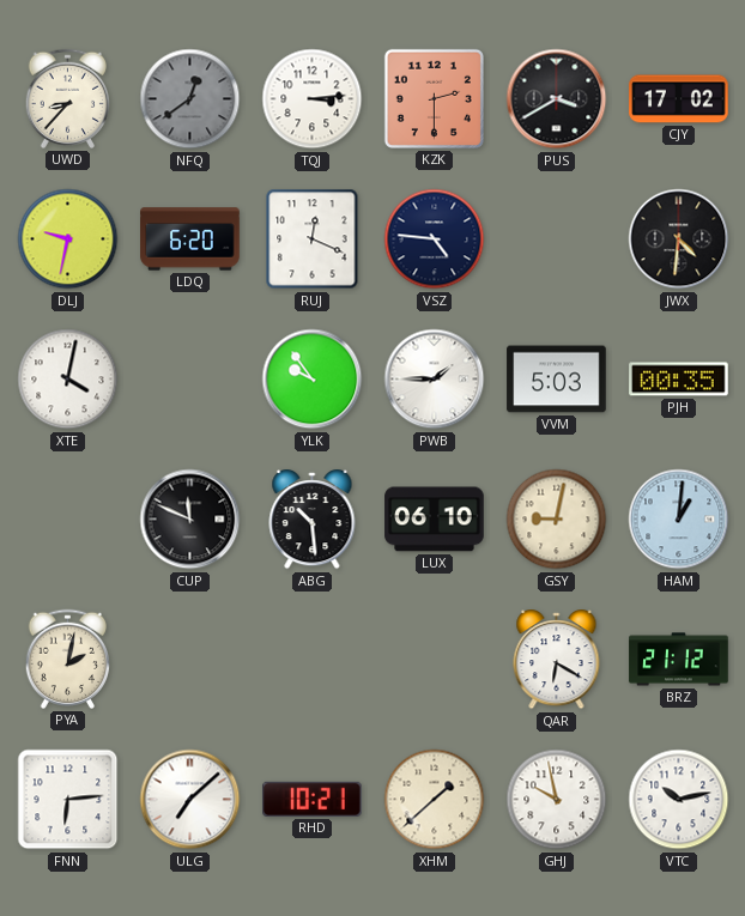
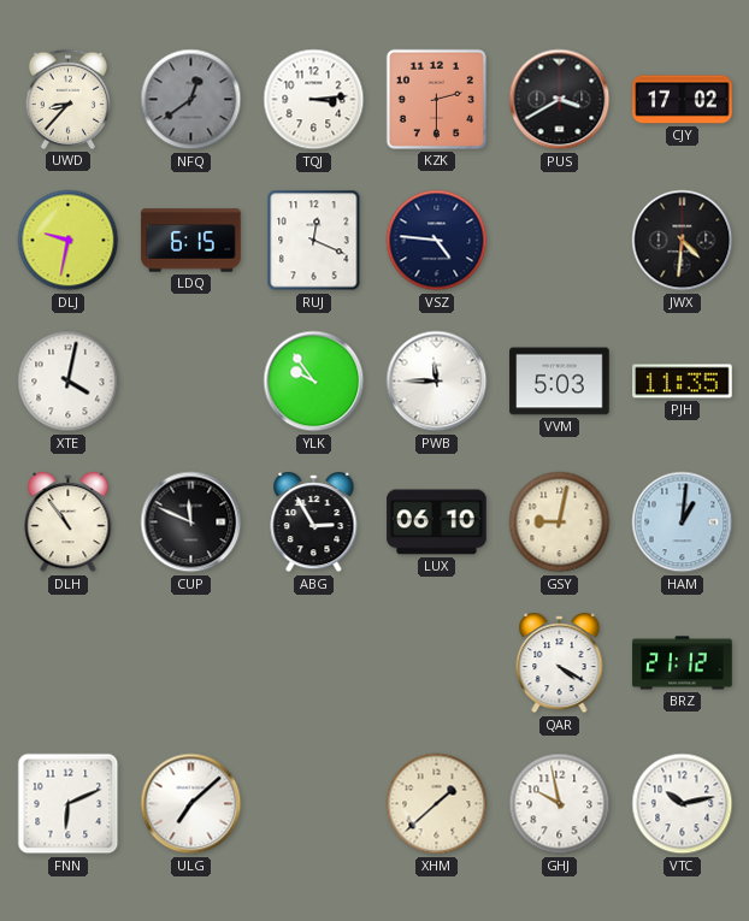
LDQ: 6:20 -> 6:15 (191, 241)
PWB: 1:45 -> 11:45 (437, 382)
PJH: 00:35 -> 11:35 (683, 382)
DLH: none -> 10:54 (69, 524)
ABG: 10:29 -> 2:55 (314, 524)
PYA: 2:02 -> none (67, 659)
QAR: 6:20 -> 4:20 (560, 665)
FNN: 6:14 -> 6:11 (69, 804)
RHD: 10:21 -> none (313, 799)
